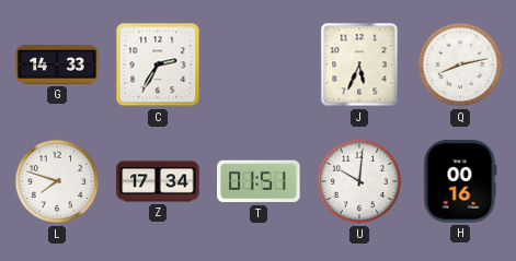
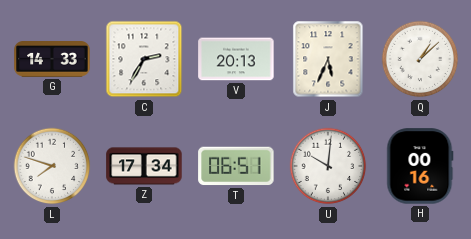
V: none -> 20:13 (236, 59)
Q: 8:13 -> 1:08 (420, 59)
T: 01:51 -> 06:51 (236, 166)
